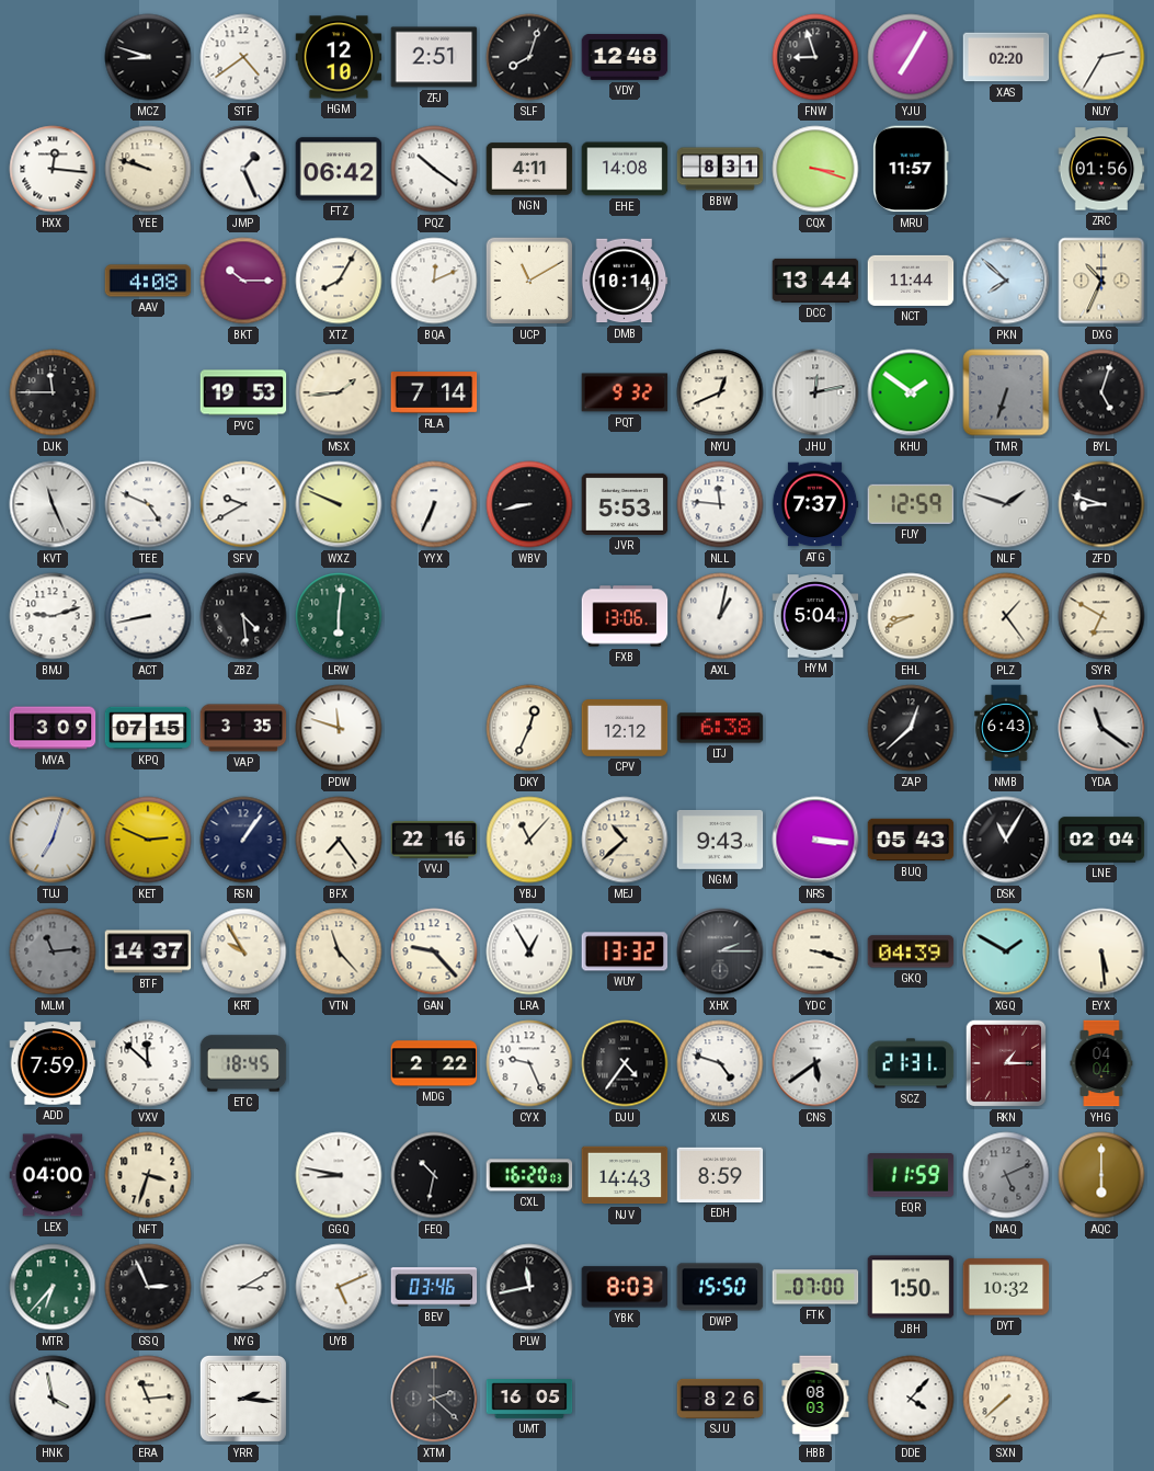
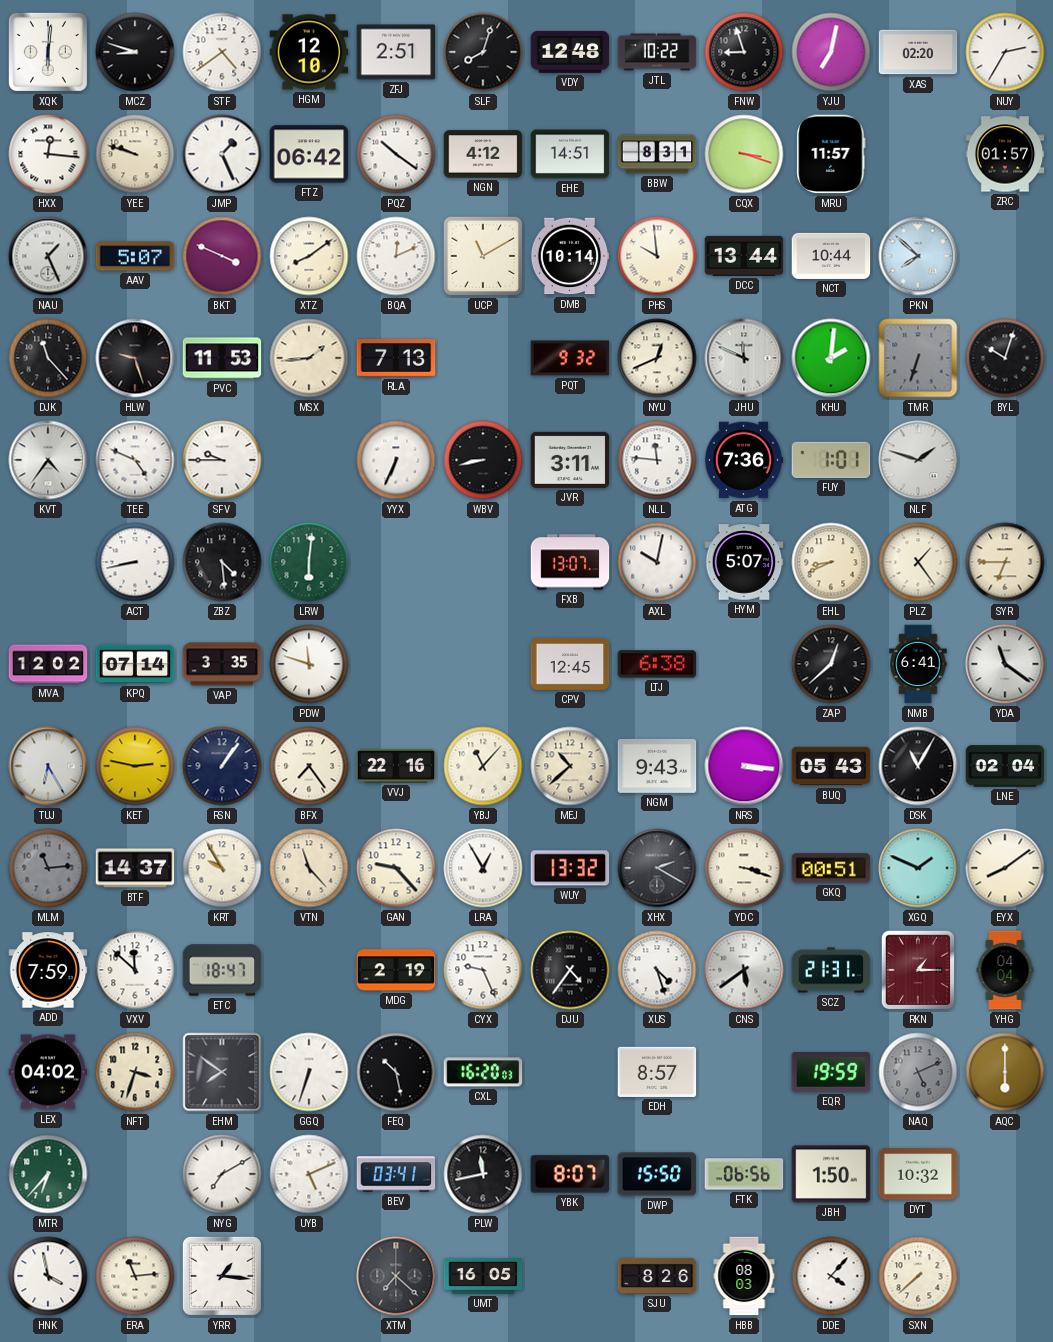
XQK: none -> 6:01 (48, 52)
JTL: none -> 10:22 (657, 52)
YJU: 7:05 -> 7:02 (831, 52)
NGN: 4:11 -> 4:12 (483, 154)
EHE: 14:08 -> 14:51 (570, 154)
ZRC: 01:56 -> 01:57 (1005, 154)
NAU: none -> 1:26 (48, 256)
AAV: 4:08 -> 5:07 (135, 256)
BKT: 10:15 -> 3:49 (222, 256)
XTZ: 8:05 -> 8:09 (309, 256)
PHS: none -> 9:59 (657, 256)
NCT: 11:44 -> 10:44 (831, 256)
DXG: 10:34 -> none (1101, 281)
DJK: 11:45 -> 11:23 (48, 358)
HLW: none -> 9:27 (135, 358)
PVC: 19:53 -> 11:53 (222, 358)
RLA: 7:14 -> 7:13 (396, 359)
JHU: 12:13 -> 11:49 (744, 358)
KHU: 1:51 -> 2:01 (831, 358)
BYL: 5:03 -> 10:03 (1005, 358)
KVT: 11:26 -> 4:36 (48, 460)
SFV: 9:40 -> 9:45 (222, 460)
WXZ: 9:49 -> none (339, 504)
JVR: 5:53 -> 3:11 (570, 460)
ATG: 7:37 -> 7:36 (744, 460)
FUY: 12:59 -> 1:01 (831, 460)
ZFD: 8:48 -> none (1101, 504)
BMJ: 9:12 -> none (53, 616)
FXB: 13:06 -> 13:07 (570, 562)
AXL: 1:02 -> 10:02 (657, 562)
HYM: 5:04 -> 5:07 (744, 562)
SYR: 6:50 -> 6:45 (1005, 562)
MVA: 3:09 -> 12:02 (48, 664)
KPQ: 07:15 -> 07:14 (135, 664)
DKY: 12:34 -> none (529, 728)
CPV: 12:12 -> 12:45 (570, 665)
NMB: 6:43 -> 6:41 (918, 664)
TUJ: 7:03 -> 6:25 (48, 766)
KET: 2:49 -> 2:47 (135, 766)
XHX: 2:15 -> 2:20 (657, 868)
GKQ: 04:39 -> 00:51 (831, 868)
XGQ: 1:50 -> 1:49 (918, 868)
EYX: 5:29 -> 8:09 (1005, 868)
ETC: 18:45 -> 18:47 (222, 970)
MDG: 2:22 -> 2:19 (396, 970)
XUS: 4:48 -> 4:27 (657, 970)
LEX: 04:00 -> 04:02 (48, 1072)
EHM: none -> 7:51 (222, 1072)
GGQ: 8:47 -> 6:33 (309, 1072)
FEQ: 10:32 -> 10:28 (396, 1072)
NJV: 14:43 -> none (625, 1175)
EDH: 8:59 -> 8:57 (657, 1072)
EQR: 11:59 -> 19:59 (831, 1073)
GSQ: 2:56 -> none (148, 1287)
NYG: 3:10 -> 7:10 (222, 1174)
BEV: 03:46 -> 03:41 (396, 1174)
YBK: 8:03 -> 8:07 (570, 1174)
FTK: 07:00 -> 06:56 (744, 1174)
YRR: 2:16 -> 1:16 (222, 1276)
XTM: 2:22 -> 7:22 (396, 1276)
